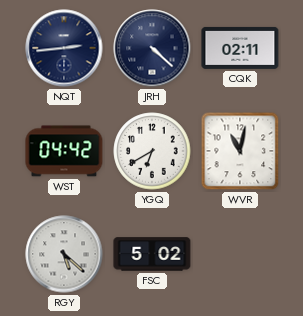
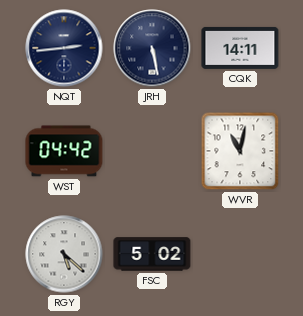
JRH: 4:22 -> 5:28 (152, 48)
CQK: 02:11 -> 14:11 (240, 48)
YGQ: 6:40 -> none (152, 151)
